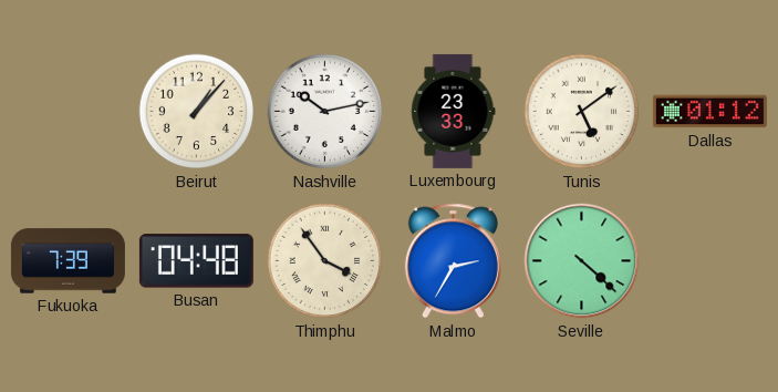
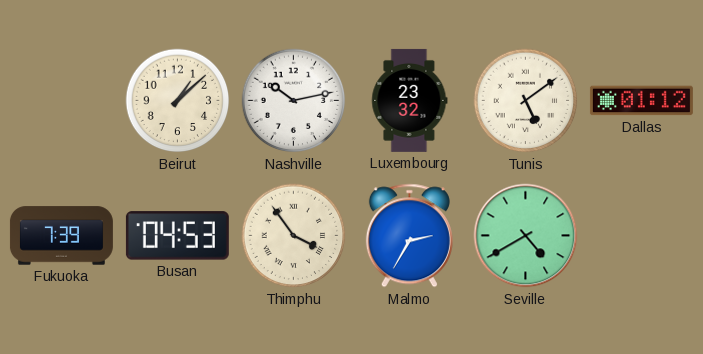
Beirut: 1:07 -> 1:08 (178, 101)
Luxembourg: 23:33 -> 23:32 (410, 100)
Busan: 04:48 -> 04:53 (177, 236)
Seville: 4:22 -> 4:40 (526, 236)
